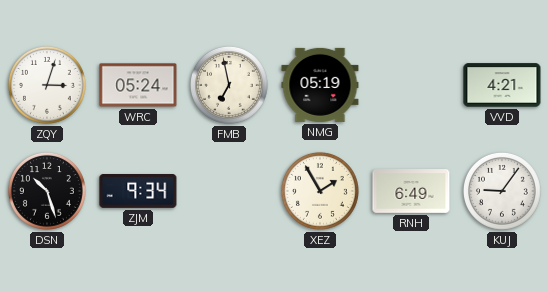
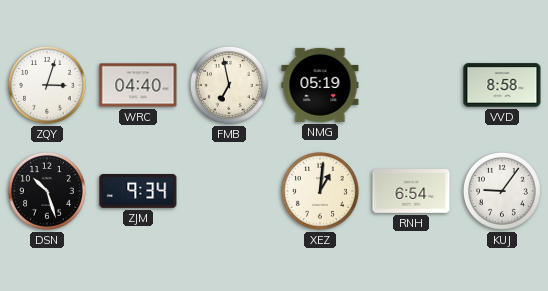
WRC: 05:24 -> 04:40 (138, 85)
VVD: 4:21 -> 8:58 (502, 85)
XEZ: 1:55 -> 1:01 (320, 191)
RNH: 6:49 -> 6:54 (411, 192)
